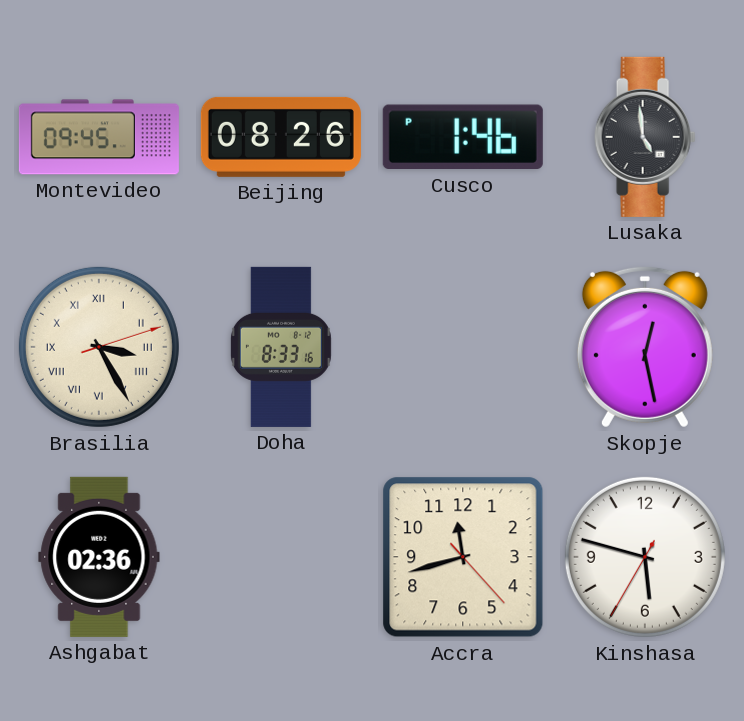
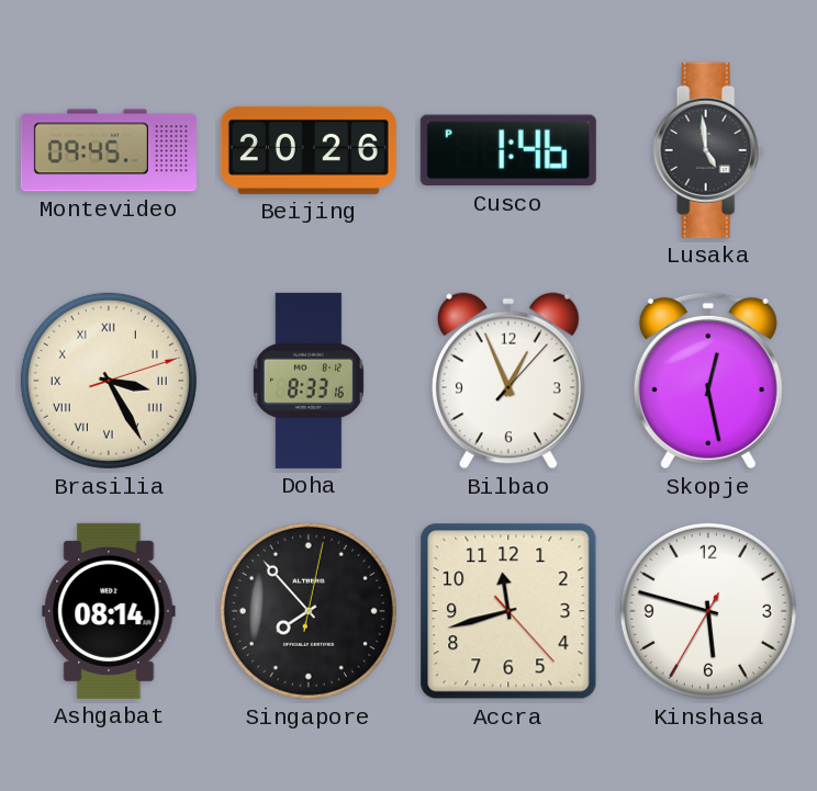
Beijing: 08:26 -> 20:26 (309, 150)
Bilbao: none -> 12:56 (508, 381)
Ashgabat: 02:36 -> 08:14 (109, 611)
Singapore: none -> 7:53 (309, 611)
